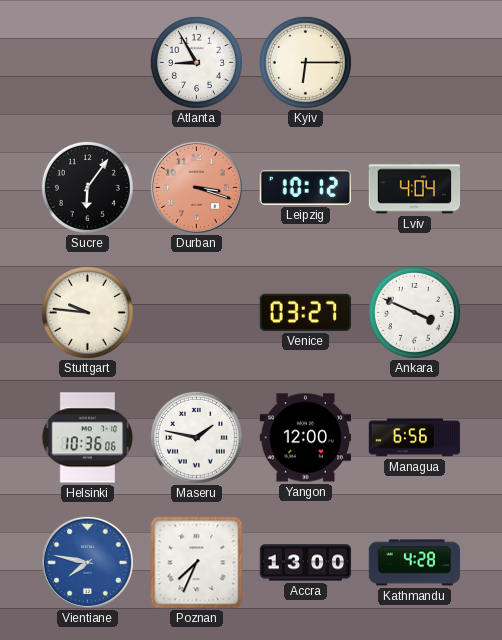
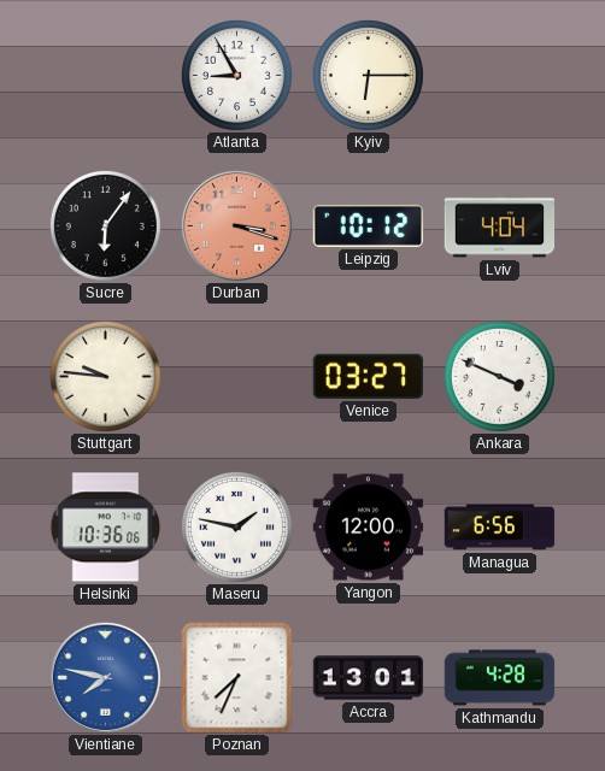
Accra: 13:00 -> 13:01 (369, 678)
